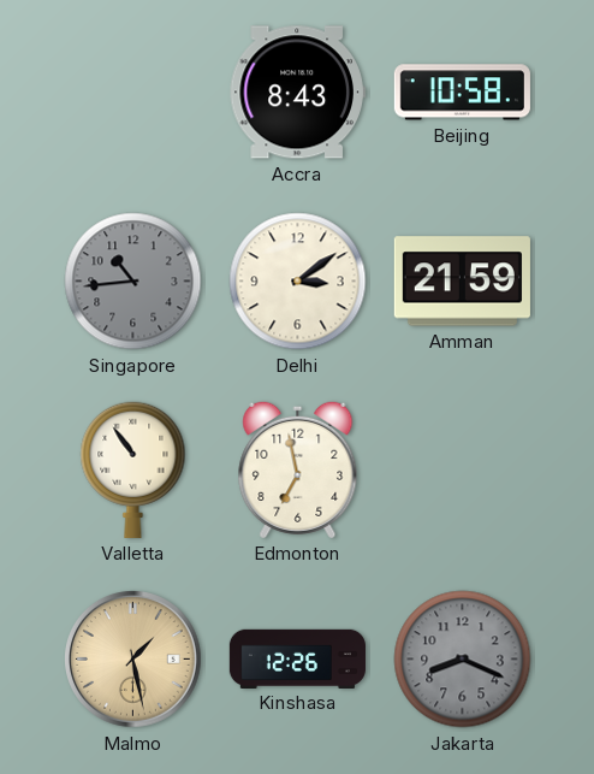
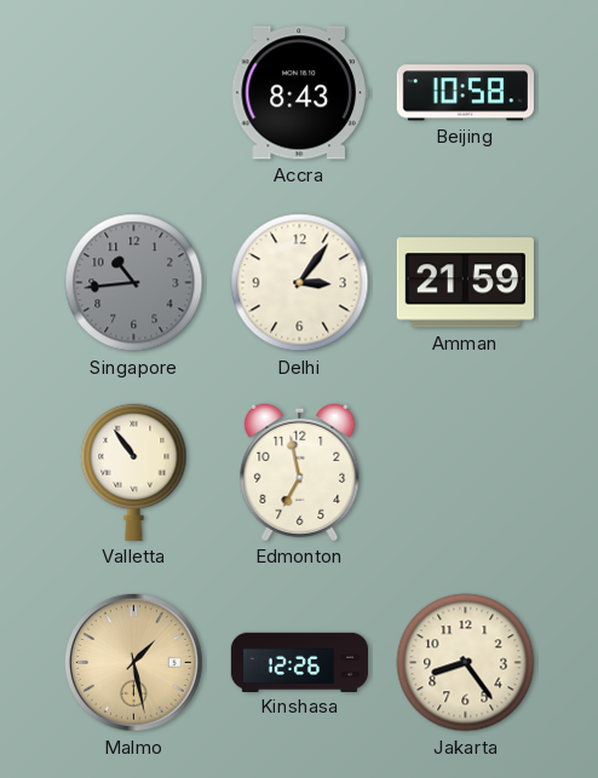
Delhi: 3:09 -> 3:06 (300, 283)
Jakarta: 8:19 -> 8:24 (466, 663)
Jakarta dial: grey -> cream (466, 663)
